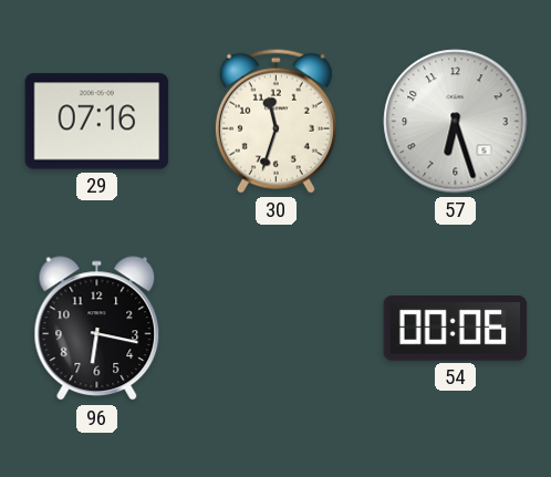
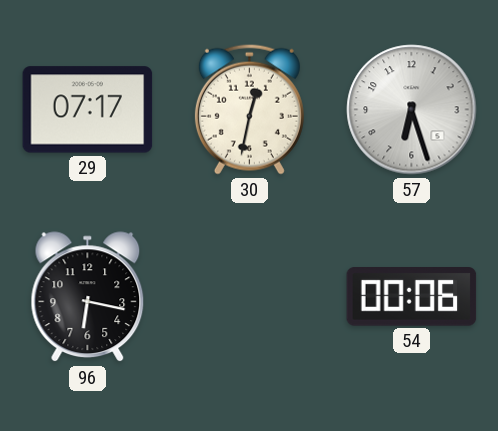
29: 07:16 -> 07:17 (88, 110)
30: 11:33 -> 12:32 (249, 109)
